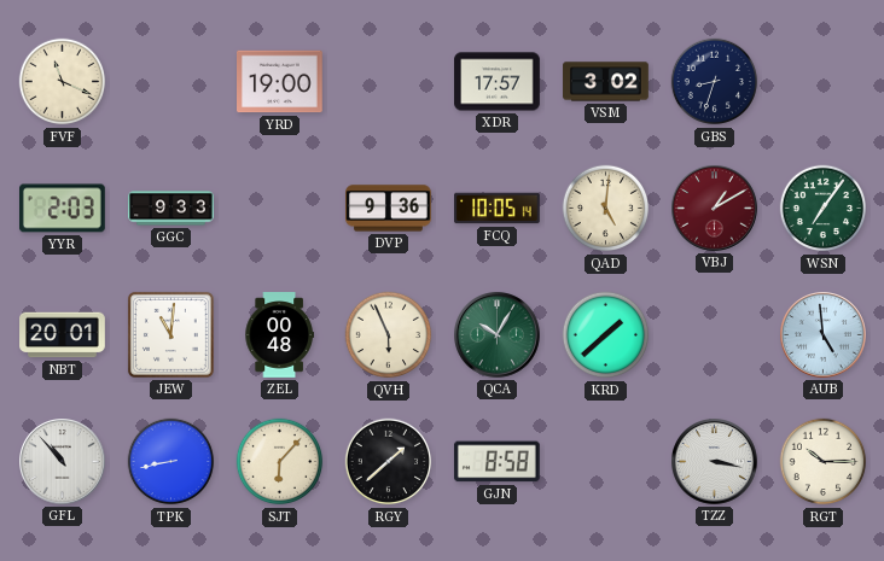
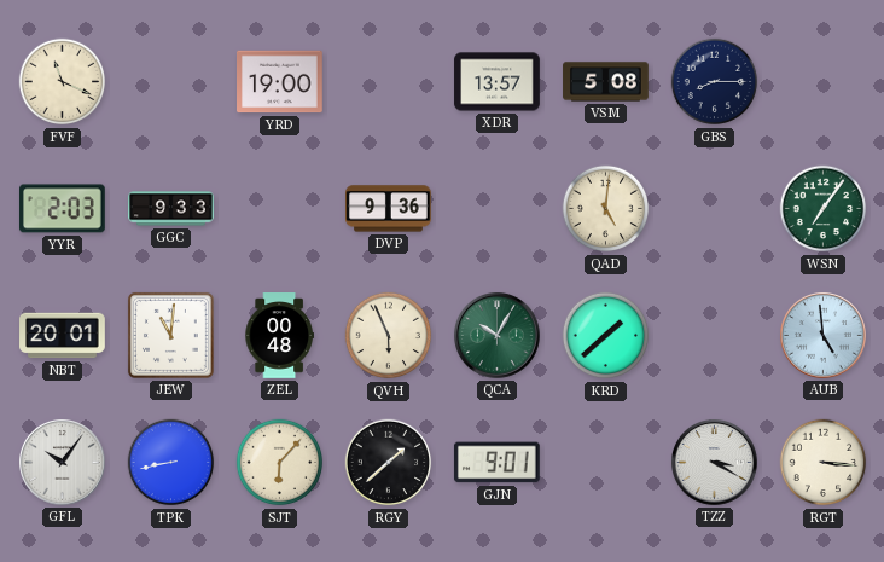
XDR: 17:57 -> 13:57 (498, 82)
VSM: 3:02 -> 5:08 (606, 82)
GBS: 8:33 -> 8:15 (715, 82)
FCQ: 10:05 -> none (498, 209)
VBJ: 1:10 -> none (715, 209)
GFL: 10:53 -> 10:06 (63, 463)
GJN: 8:58 -> 9:01 (496, 463)
TZZ: 3:17 -> 3:20 (715, 463)
RGT: 10:15 -> 3:16 (824, 463)
